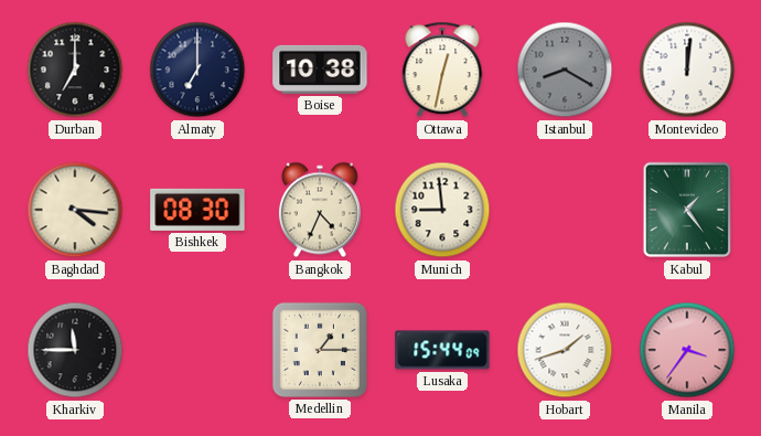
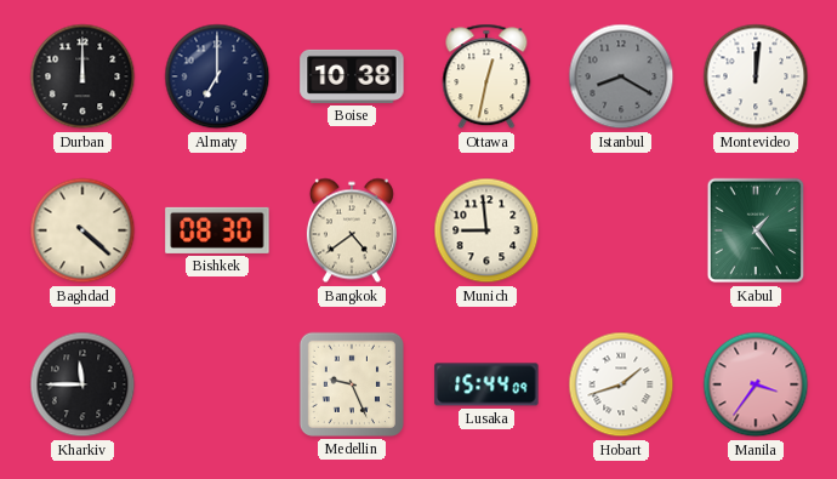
Durban: 7:00 -> 12:00 (82, 76)
Baghdad: 4:16 -> 4:22 (82, 230)
Bangkok: 4:34 -> 4:39 (352, 230)
Medellin: 1:15 -> 9:26 (352, 384)
